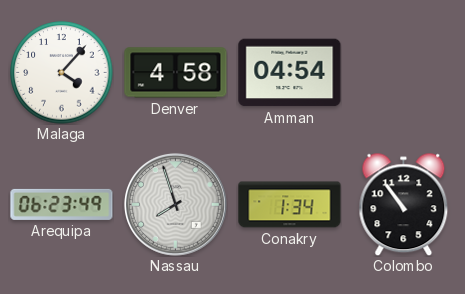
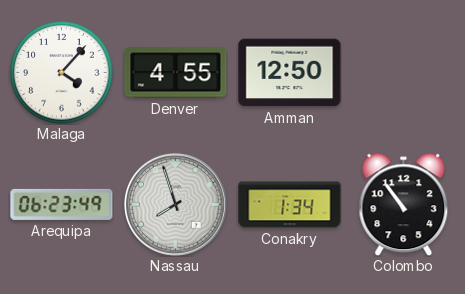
Denver: 4:58 -> 4:55 (176, 73)
Amman: 04:54 -> 12:50 (290, 73)
